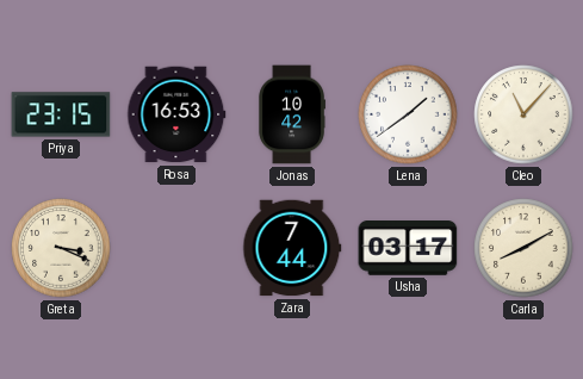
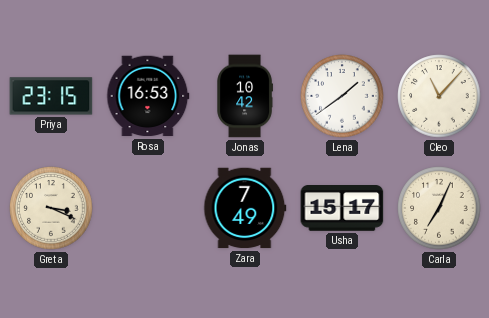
Zara: 7:44 -> 7:49 (245, 208)
Usha: 03:17 -> 15:17 (342, 209)
Carla: 8:10 -> 7:04 (439, 208)
